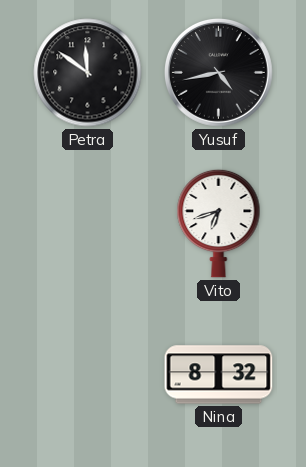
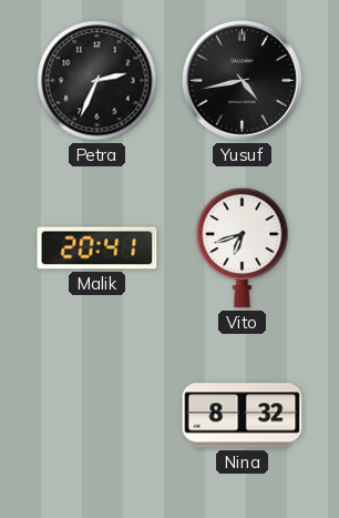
Petra: 11:51 -> 2:34 (97, 81)
Malik: none -> 20:41 (97, 248)
